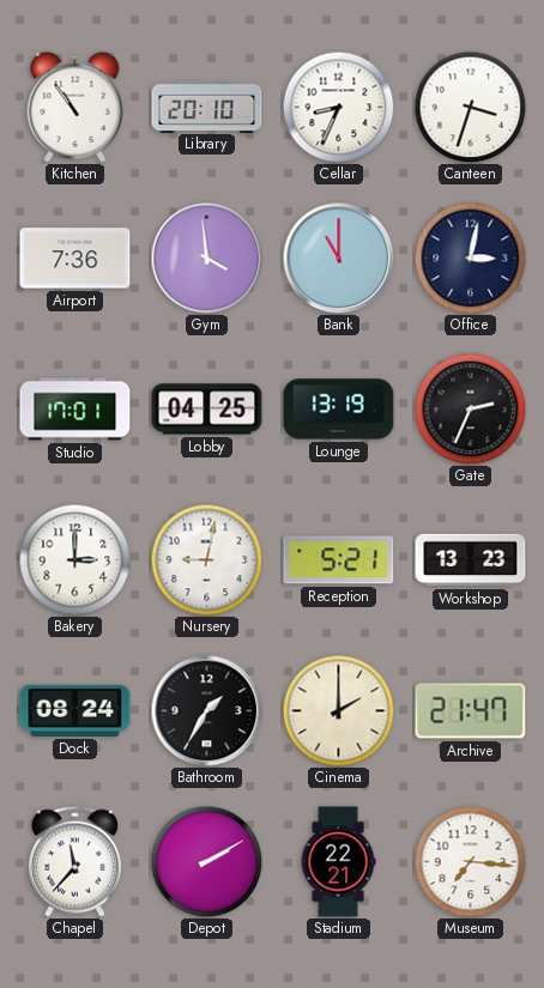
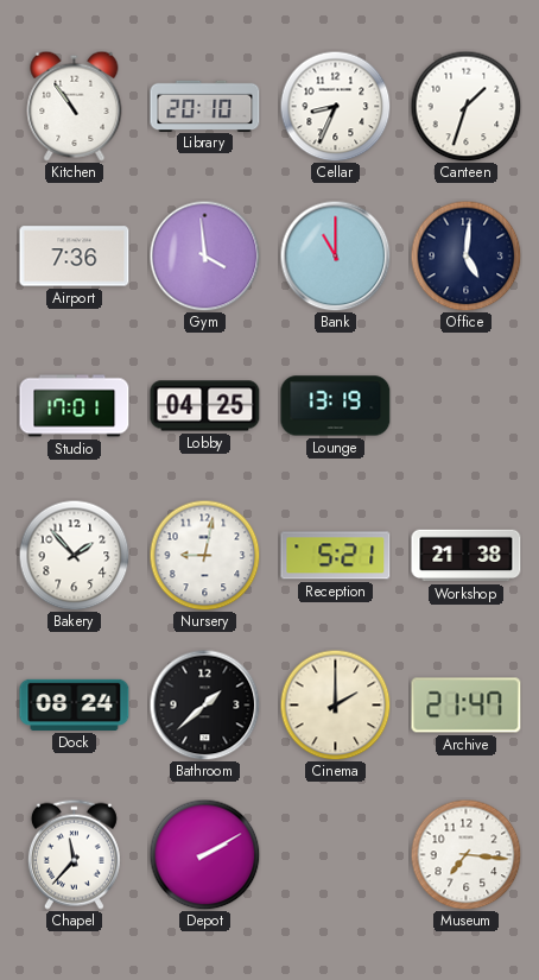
Canteen: 3:33 -> 1:33 (465, 106)
Office: 3:02 -> 5:01 (465, 255)
Gate: 2:34 -> none (470, 408)
Bakery: 3:00 -> 1:53 (74, 555)
Workshop: 13:23 -> 21:38 (467, 556)
Bathroom: 1:35 -> 1:38 (204, 704)
Stadium: 22:21 -> none (338, 862)
